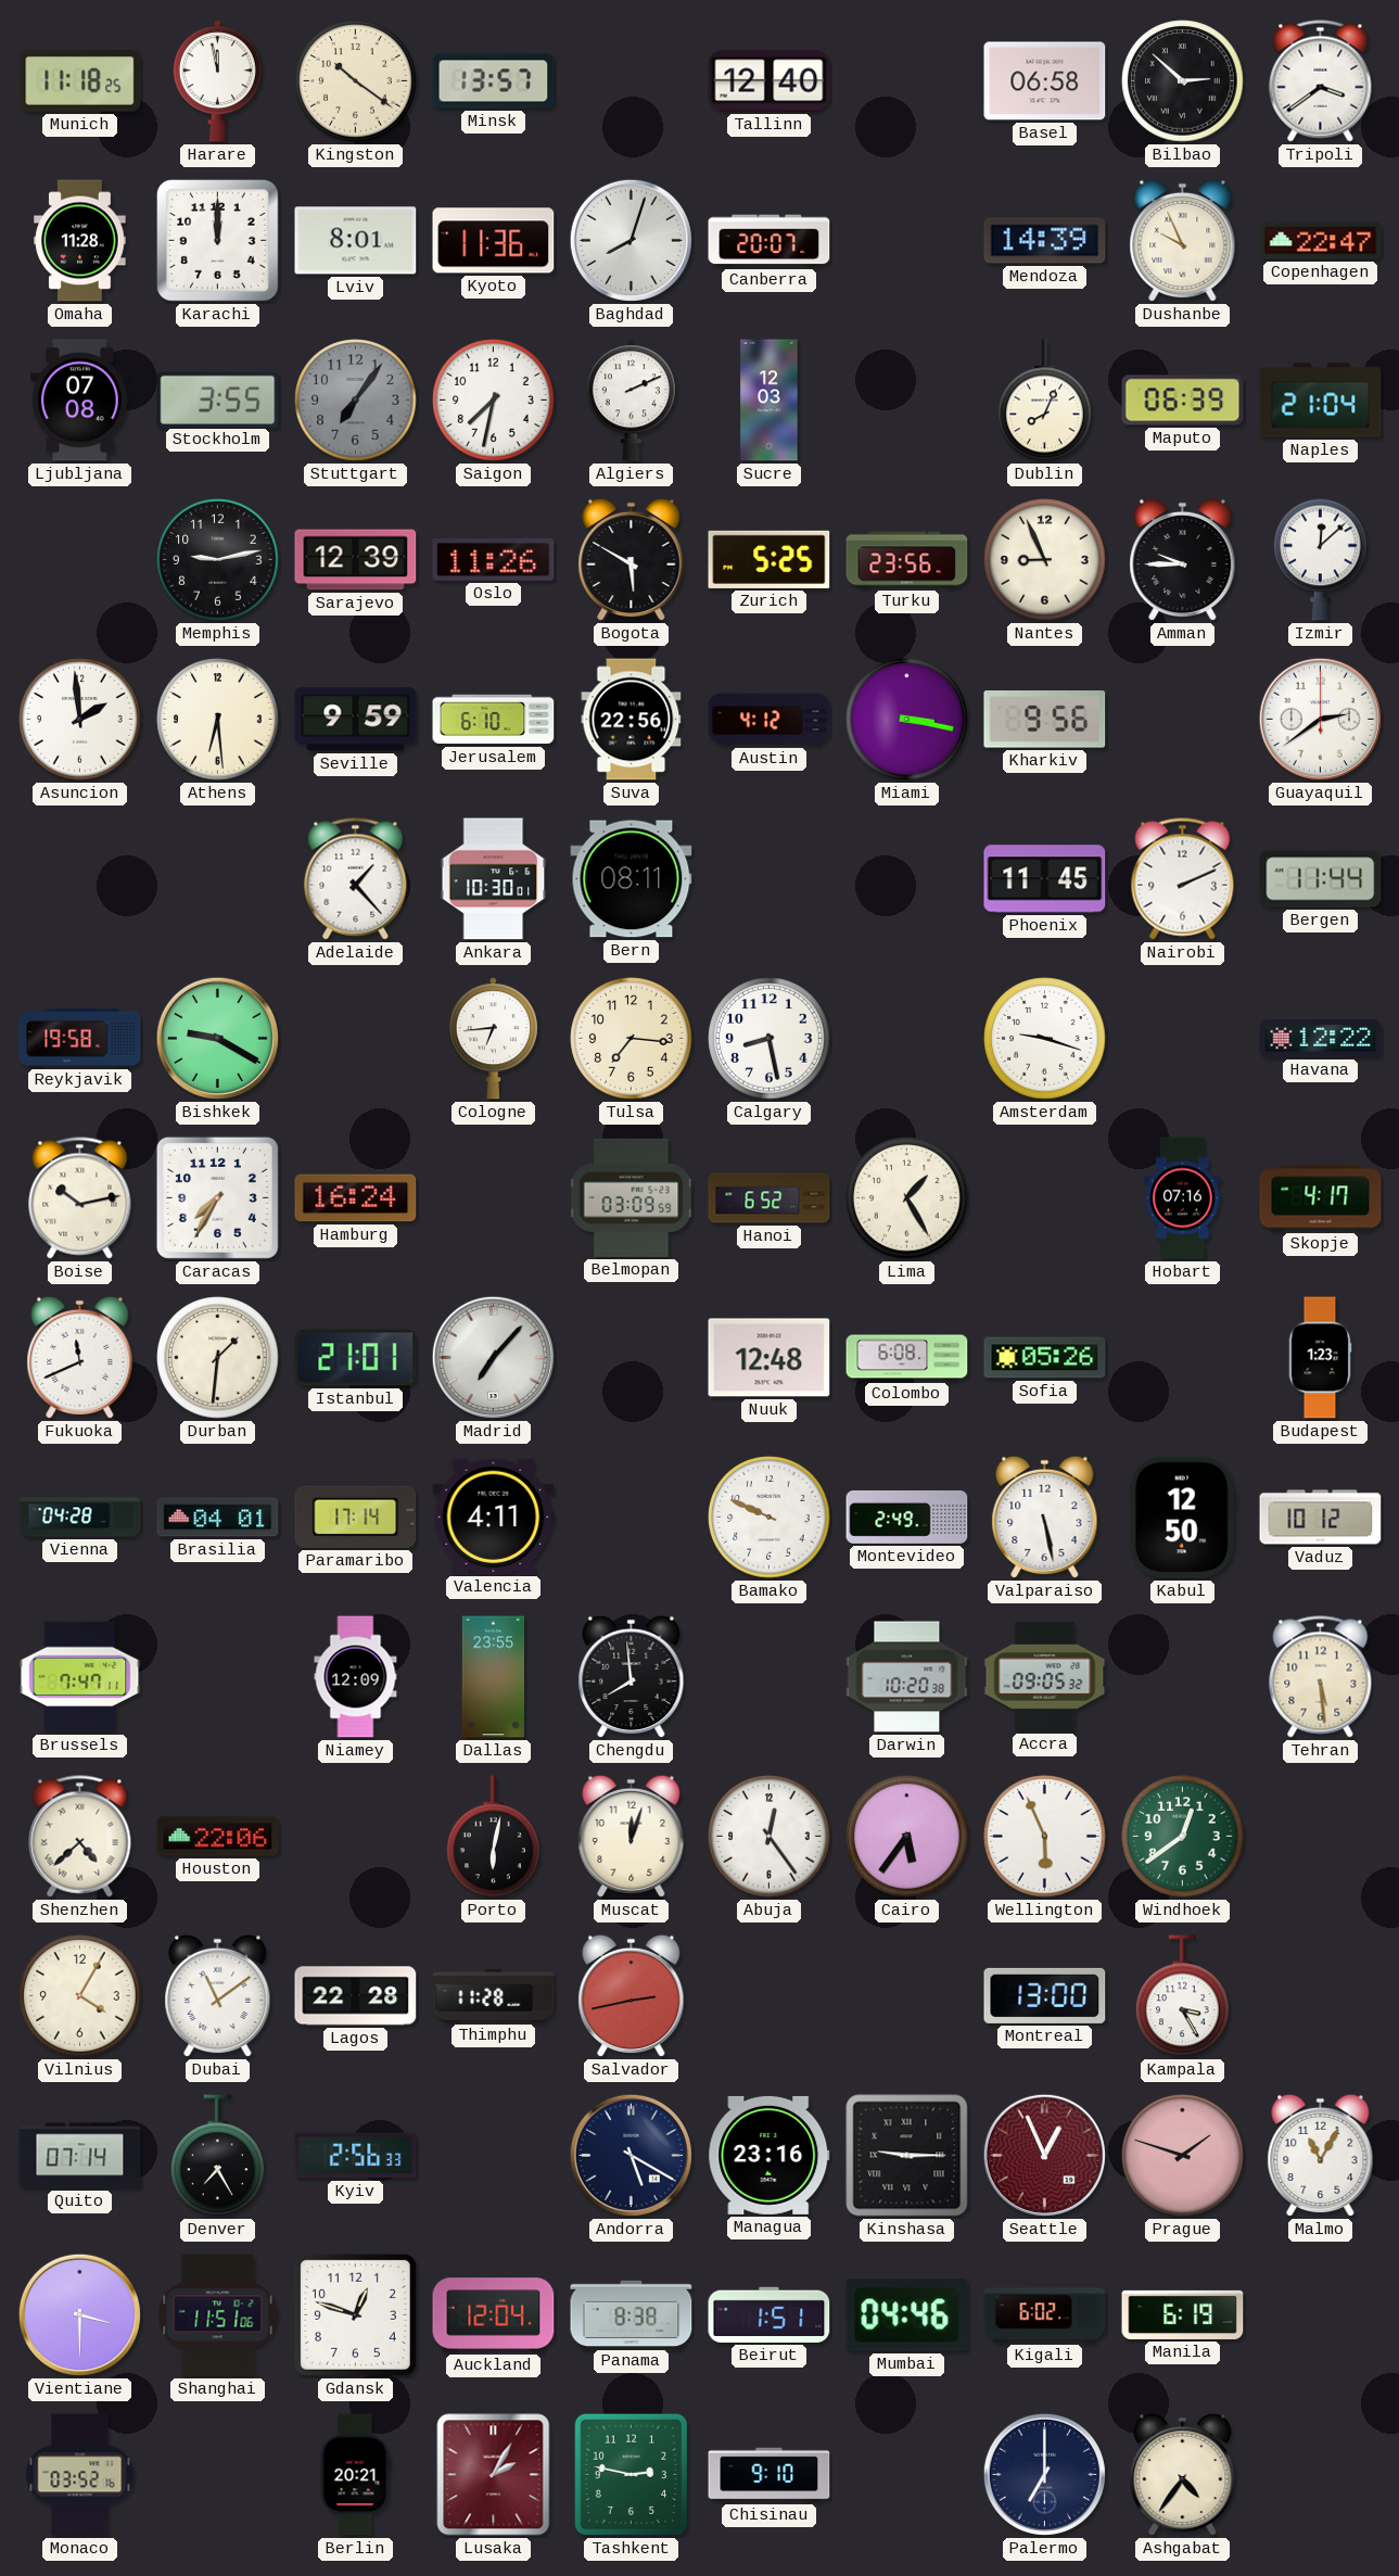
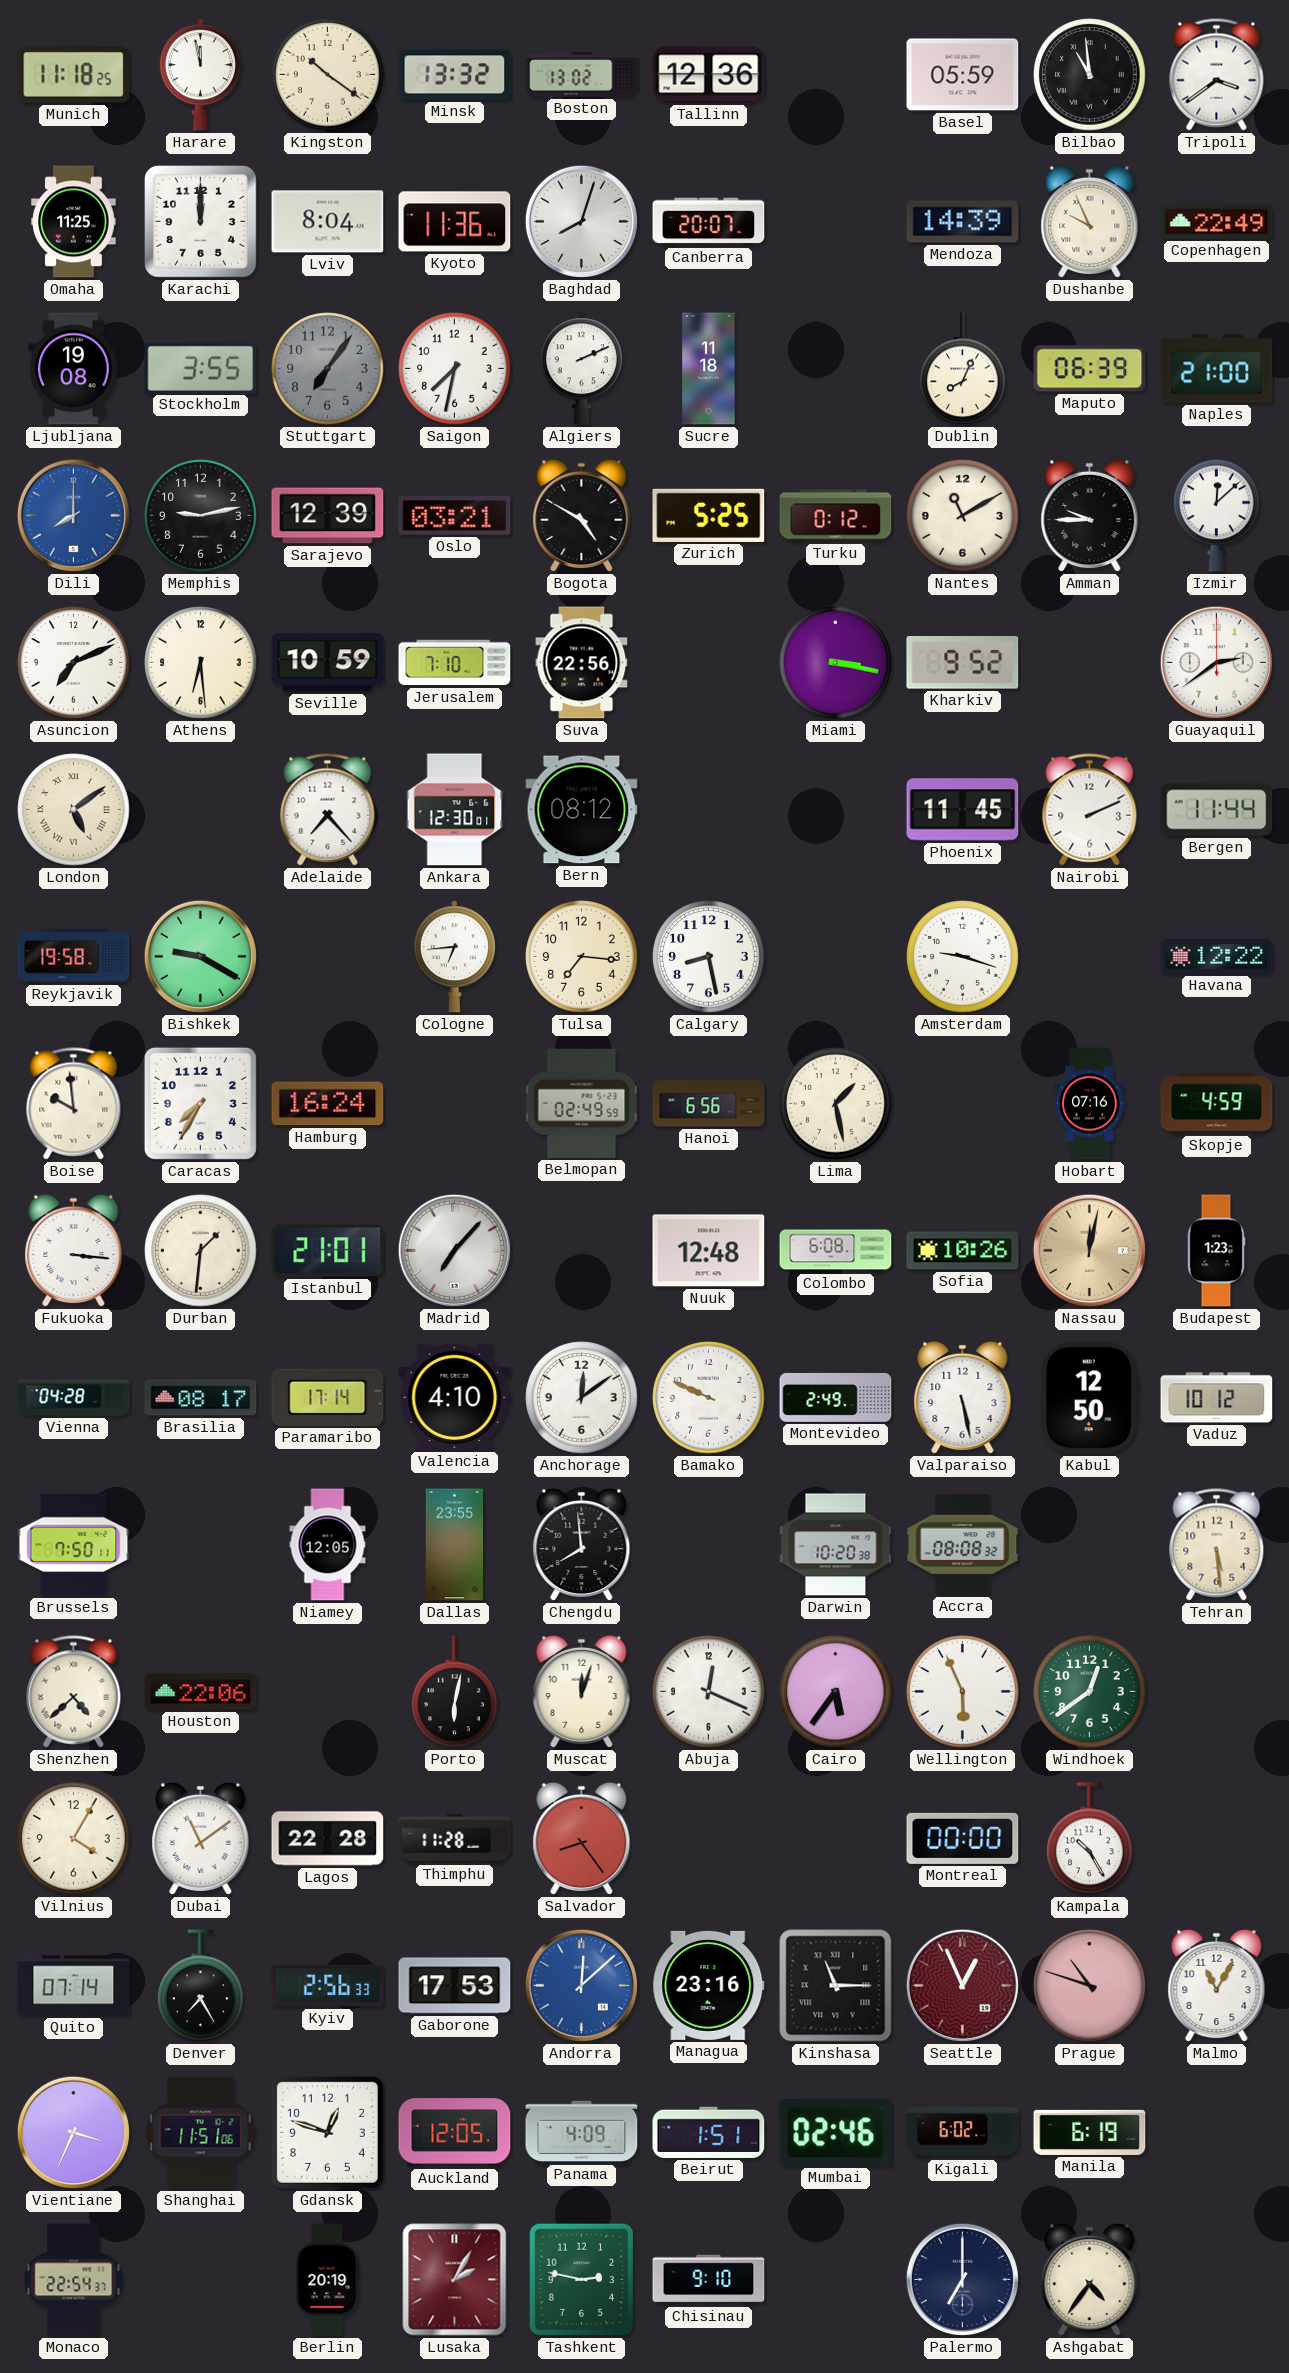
Minsk: 13:57 -> 13:32 (455, 75)
Boston: none -> 13:02 (582, 75)
Tallinn: 12:40 -> 12:36 (709, 75)
Basel: 06:58 -> 05:59 (963, 75)
Bilbao: 2:52 -> 10:59 (1090, 75)
Omaha: 11:28 -> 11:25 (74, 222)
Lviv: 8:01 -> 8:04 (328, 222)
Copenhagen: 22:47 -> 22:49 (1217, 222)
Ljubljana: 07:08 -> 19:08 (74, 369)
Sucre: 12:03 -> 11:18 (709, 369)
Naples: 21:04 -> 21:00 (1217, 369)
Dili: none -> 8:00 (73, 515)
Oslo: 11:26 -> 03:21 (455, 515)
Bogota: 5:50 -> 4:50 (582, 516)
Turku: 23:56 -> 0:12 (836, 516)
Nantes: 8:56 -> 11:10 (963, 516)
Asuncion: 1:59 -> 7:11 (74, 663)
Seville: 9:59 -> 10:59 (328, 663)
Jerusalem: 6:10 -> 7:10 (455, 663)
Austin: 4:12 -> none (770, 720)
Kharkiv: 9:56 -> 9:52 (963, 663)
London: none -> 5:09 (74, 810)
Adelaide: 1:23 -> 7:23 (328, 810)
Ankara: 10:30 -> 12:30 (455, 810)
Bern: 08:11 -> 08:12 (582, 810)
Boise: 10:13 -> 9:59 (74, 1104)
Belmopan: 03:09 -> 02:49 (582, 1103)
Hanoi: 6:52 -> 6:56 (709, 1104)
Lima: 1:25 -> 1:28 (836, 1104)
Skopje: 4:17 -> 4:59 (1217, 1104)
Fukuoka: 11:41 -> 3:16 (74, 1251)
Sofia: 05:26 -> 10:26 (963, 1251)
Nassau: none -> 12:02 (1089, 1250)
Brasilia: 04:01 -> 08:17 (201, 1398)
Valencia: 4:11 -> 4:10 (455, 1397)
Anchorage: none -> 12:09 (582, 1398)
Brussels: 7:47 -> 7:50 (74, 1545)
Niamey: 12:09 -> 12:05 (328, 1545)
Accra: 09:05 -> 08:08 (963, 1544)
Abuja: 12:24 -> 12:19 (709, 1692)
Salvador: 2:43 -> 8:24 (582, 1839)
Montreal: 13:00 -> 00:00 (963, 1838)
Kampala: 3:25 -> 10:25 (1090, 1839)
Gaborone: none -> 17:53 (455, 1986)
Andorra: 5:20 -> 12:08 (581, 1985)
Andorra dial: navy -> blue (581, 1985)
Kinshasa: 9:15 -> 11:15 (836, 1986)
Prague: 1:48 -> 10:48 (1090, 1986)
Vientiane: 3:30 -> 3:34 (73, 2132)
Auckland: 12:04 -> 12:05 (455, 2133)
Panama: 8:38 -> 4:09 (582, 2132)
Mumbai: 04:46 -> 02:46 (836, 2133)
Monaco: 03:52 -> 22:54 (74, 2280)
Berlin: 20:21 -> 20:19 (327, 2280)
